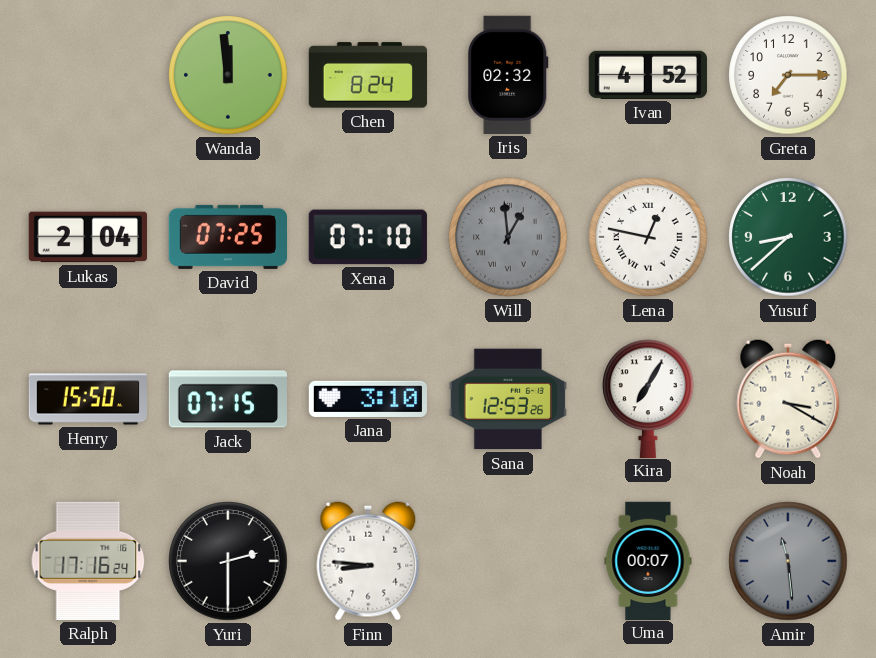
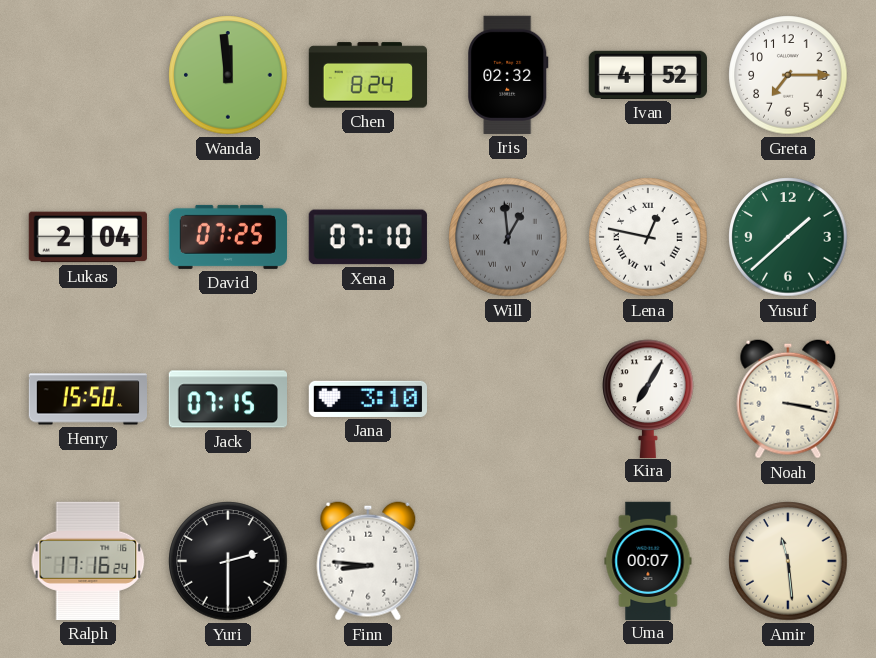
Yusuf: 8:38 -> 1:38 (788, 237)
Sana: 12:53 -> none (507, 399)
Noah: 3:20 -> 3:17 (788, 399)
Amir dial: grey -> cream (788, 561)
